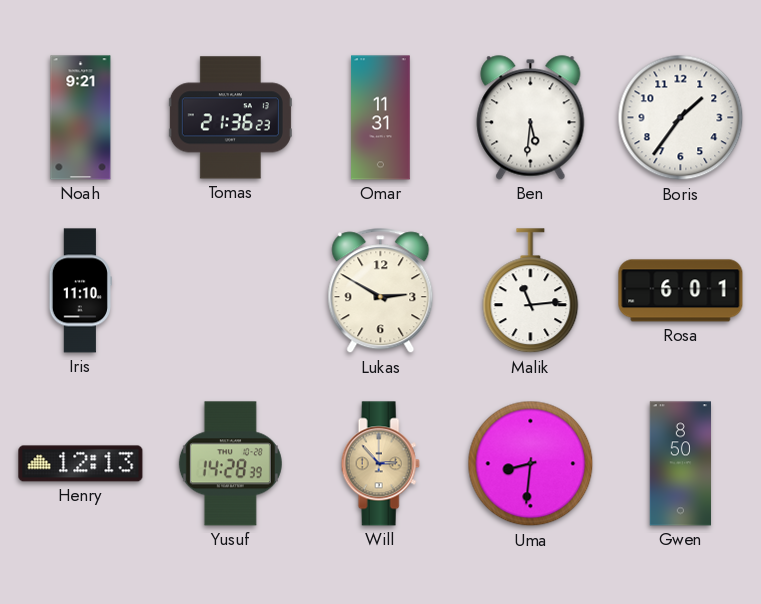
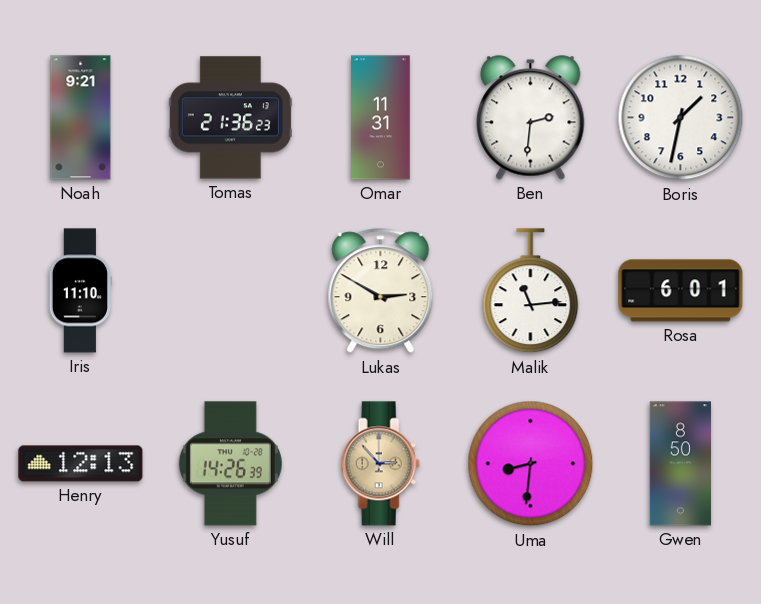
Ben: 5:31 -> 2:31 (531, 118)
Boris: 1:36 -> 1:32 (681, 118)
Yusuf: 14:28 -> 14:26 (230, 464)
